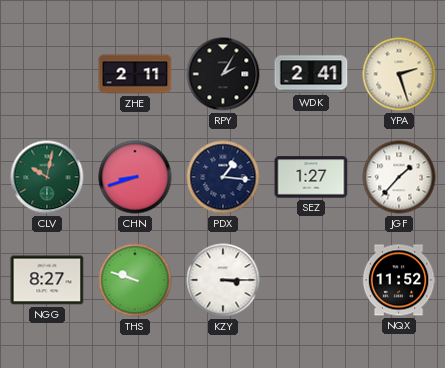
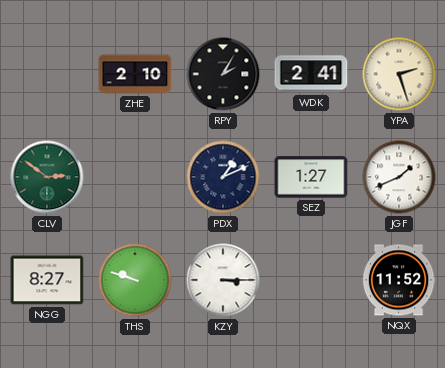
ZHE: 2:11 -> 2:10 (135, 74)
CLV: 10:02 -> 2:51 (47, 177)
CHN: 8:42 -> none (135, 177)
PDX: 1:16 -> 1:11 (223, 177)
JGF: 1:37 -> 1:41 (399, 177)
